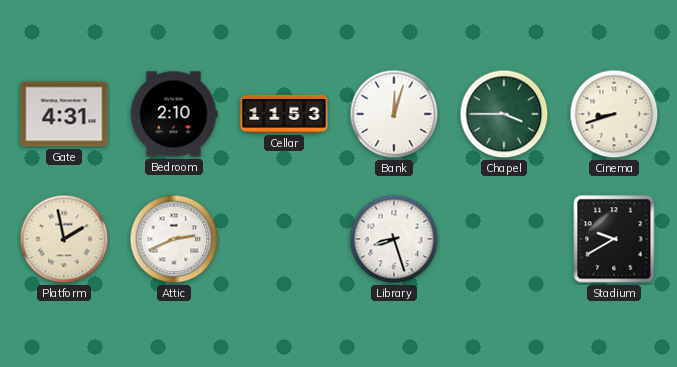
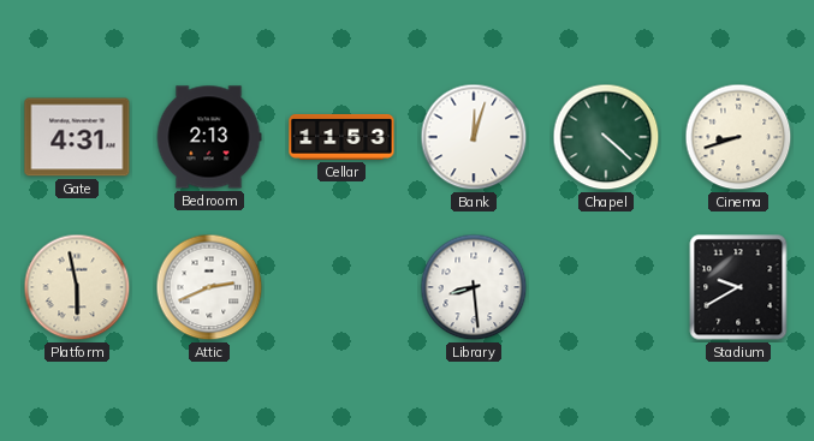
Bedroom: 2:10 -> 2:13 (209, 137)
Chapel: 3:45 -> 4:22 (606, 137)
Platform: 1:58 -> 5:58 (77, 287)
Library: 8:27 -> 8:29 (474, 287)
